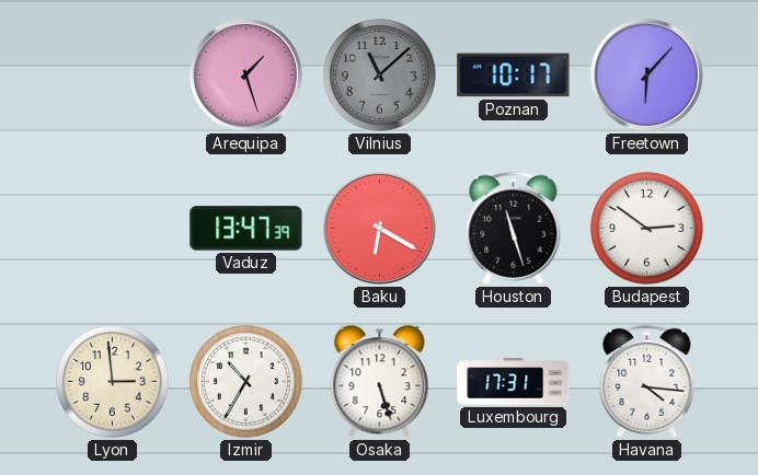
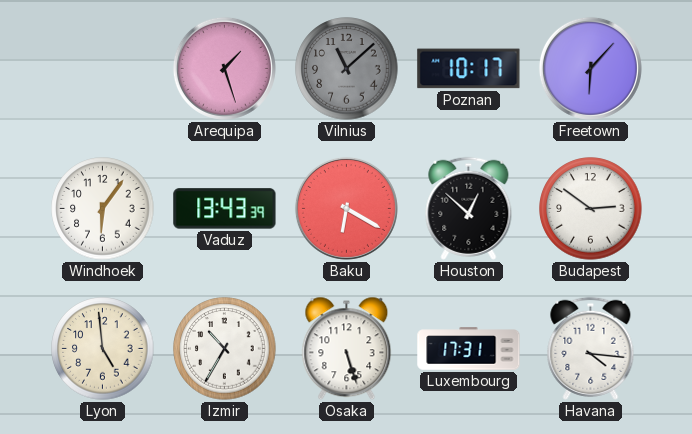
Windhoek: none -> 6:06 (103, 209)
Vaduz: 13:47 -> 13:43 (225, 209)
Houston: 11:27 -> 12:52 (469, 208)
Lyon: 2:59 -> 4:59 (103, 349)
